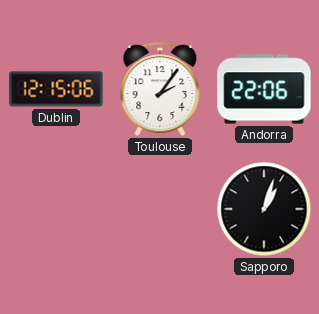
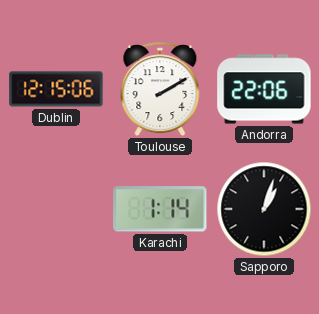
Toulouse: 2:06 -> 2:10 (160, 90)
Karachi: none -> 1:14 (160, 209)
